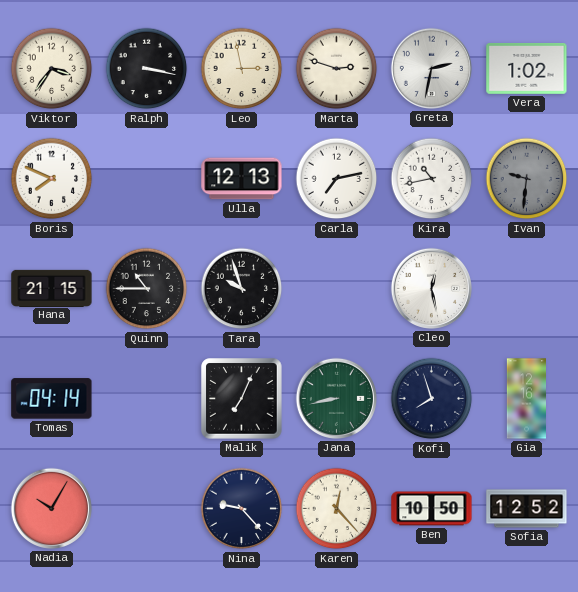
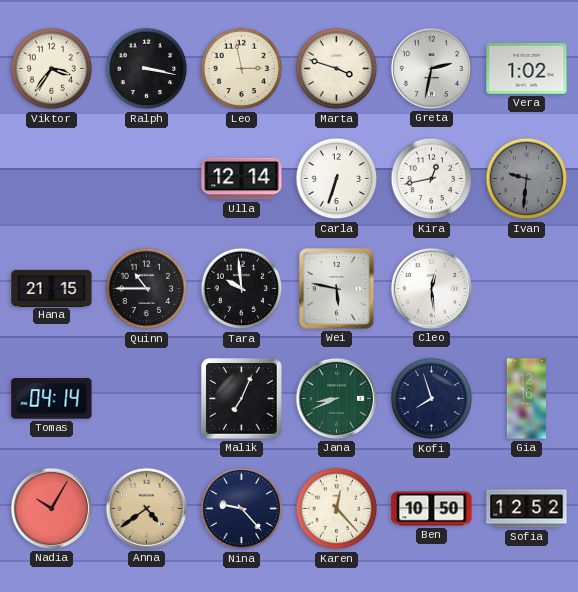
Marta: 2:48 -> 3:48 (337, 69)
Boris: 7:49 -> none (52, 179)
Ulla: 12:13 -> 12:14 (242, 179)
Carla: 7:13 -> 6:33 (337, 179)
Kira: 10:43 -> 12:43 (432, 179)
Tara: 9:57 -> 9:59 (242, 289)
Wei: none -> 5:47 (336, 288)
Cleo: 12:28 -> 12:29 (431, 288)
Jana: 8:43 -> 8:41 (336, 398)
Anna: none -> 4:39 (146, 508)
